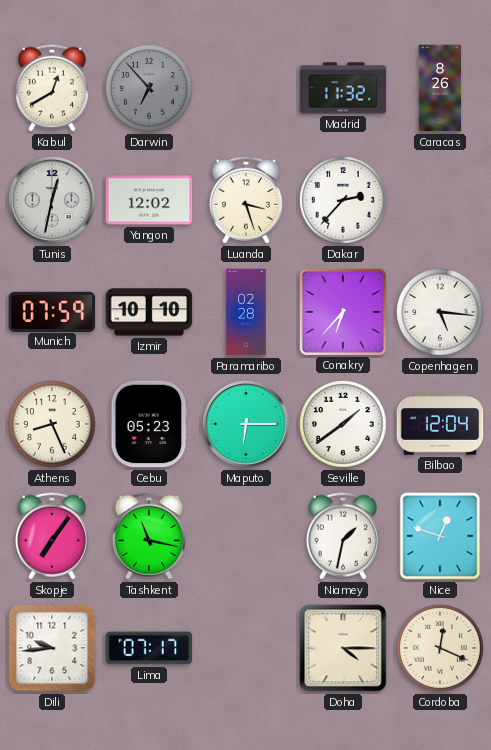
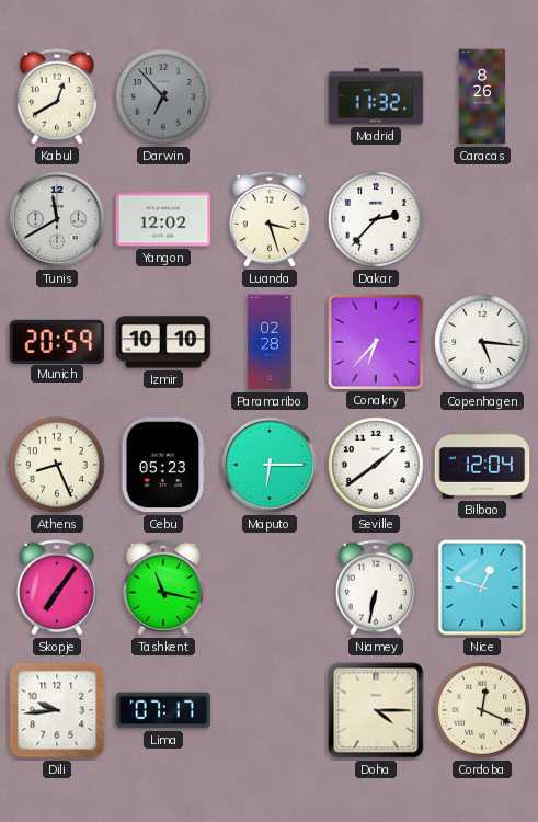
Tunis: 12:32 -> 11:40 (57, 219)
Munich: 07:59 -> 20:59 (57, 341)
Niamey: 1:32 -> 6:32 (376, 587)
